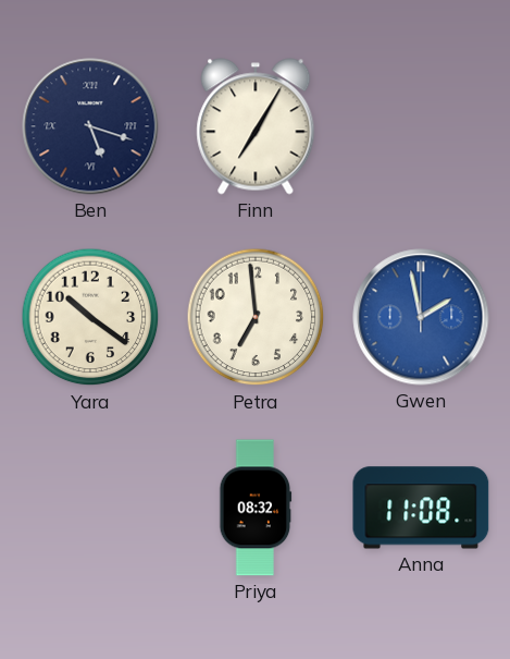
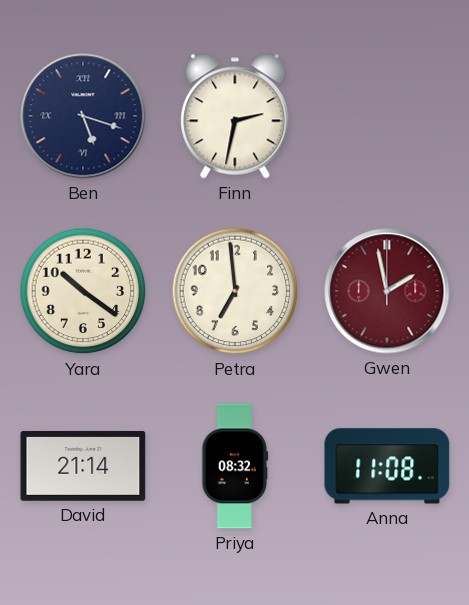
Finn: 7:05 -> 2:32 (235, 116)
Gwen dial: blue -> burgundy (387, 291)
David: none -> 21:14 (83, 466)
